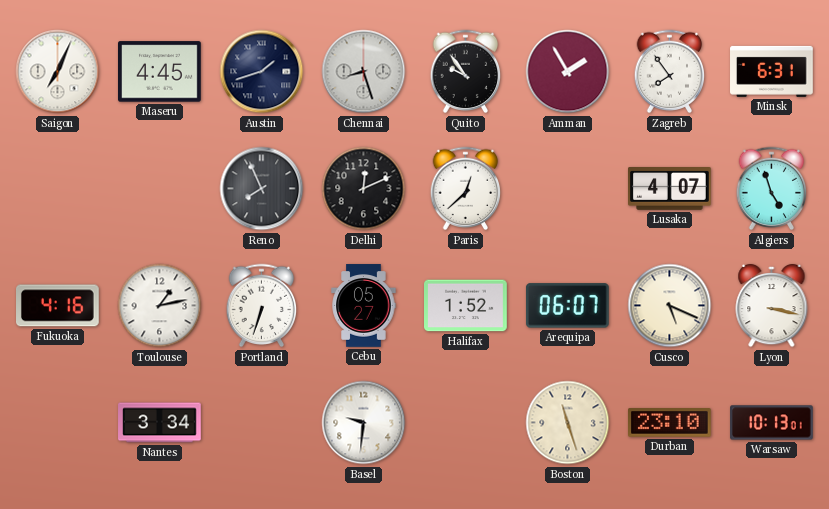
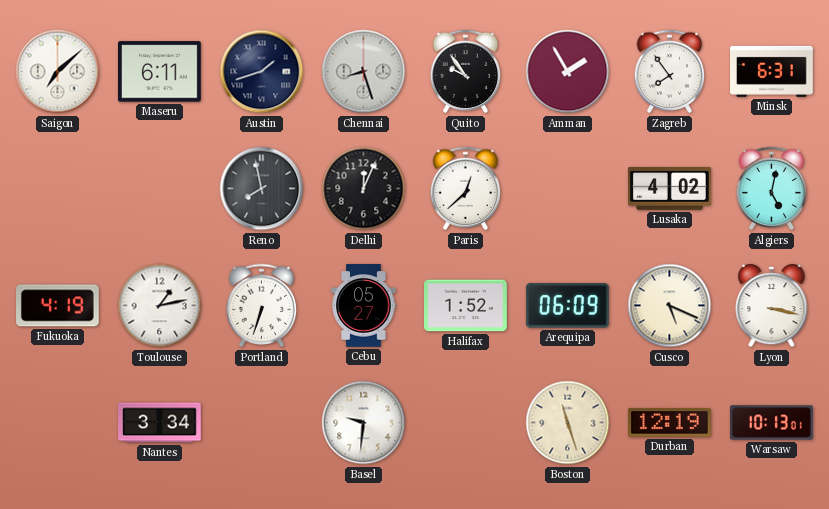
Saigon: 7:04 -> 7:08 (58, 72)
Maseru: 4:45 -> 6:11 (160, 72)
Reno: 7:56 -> 7:58 (262, 189)
Delhi: 12:11 -> 12:04 (364, 189)
Lusaka: 4:07 -> 4:02 (670, 189)
Algiers: 4:57 -> 5:02 (772, 189)
Fukuoka: 4:16 -> 4:19 (58, 306)
Arequipa: 06:07 -> 06:09 (567, 306)
Durban: 23:10 -> 12:19 (670, 423)
